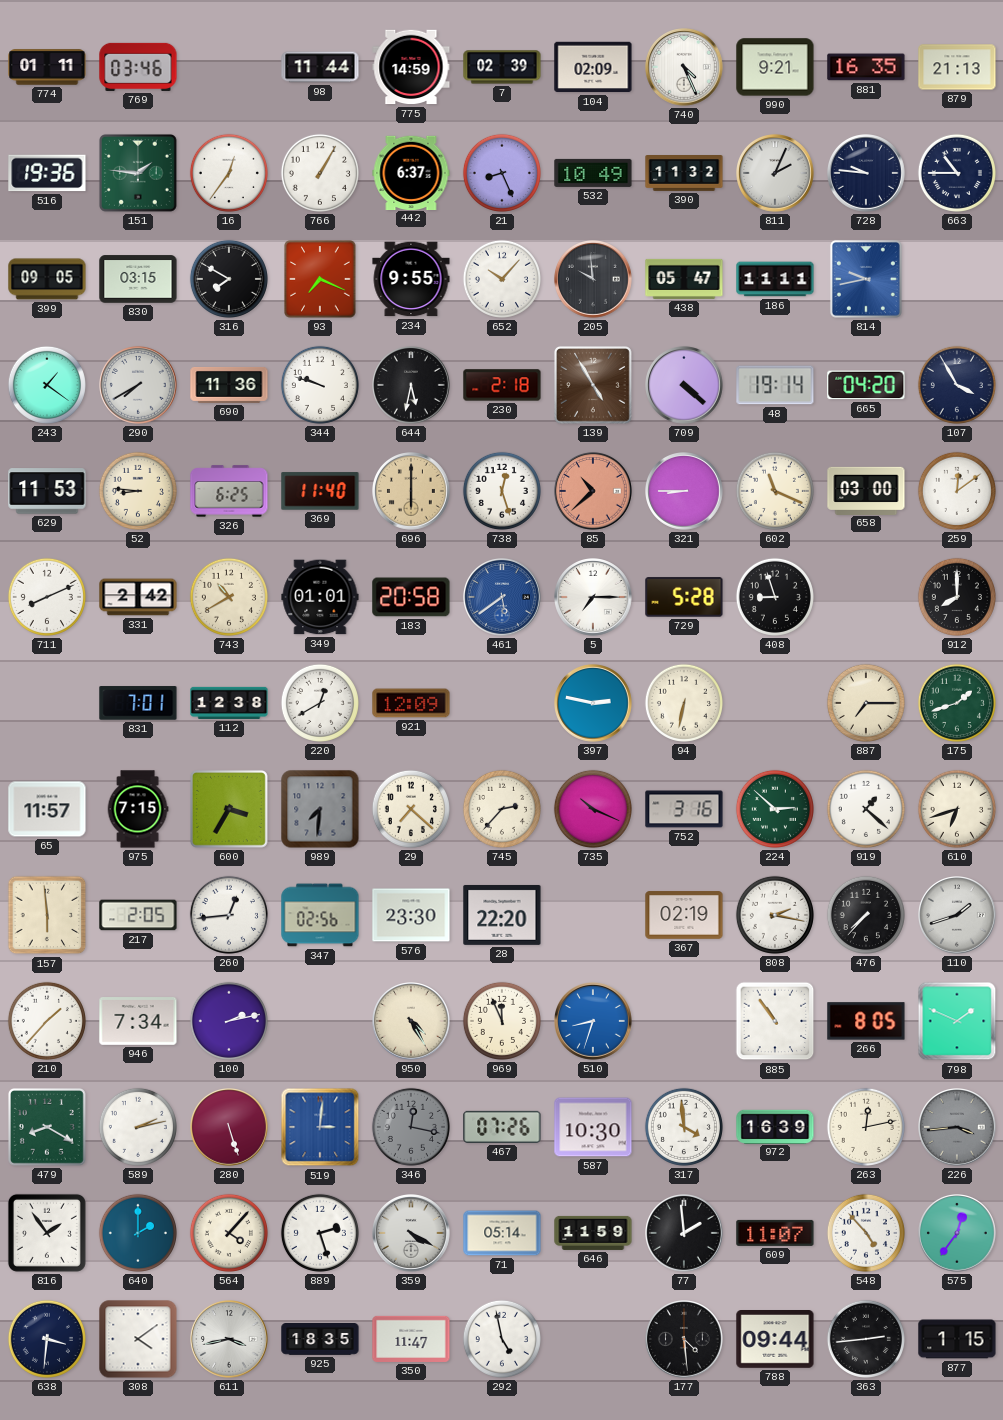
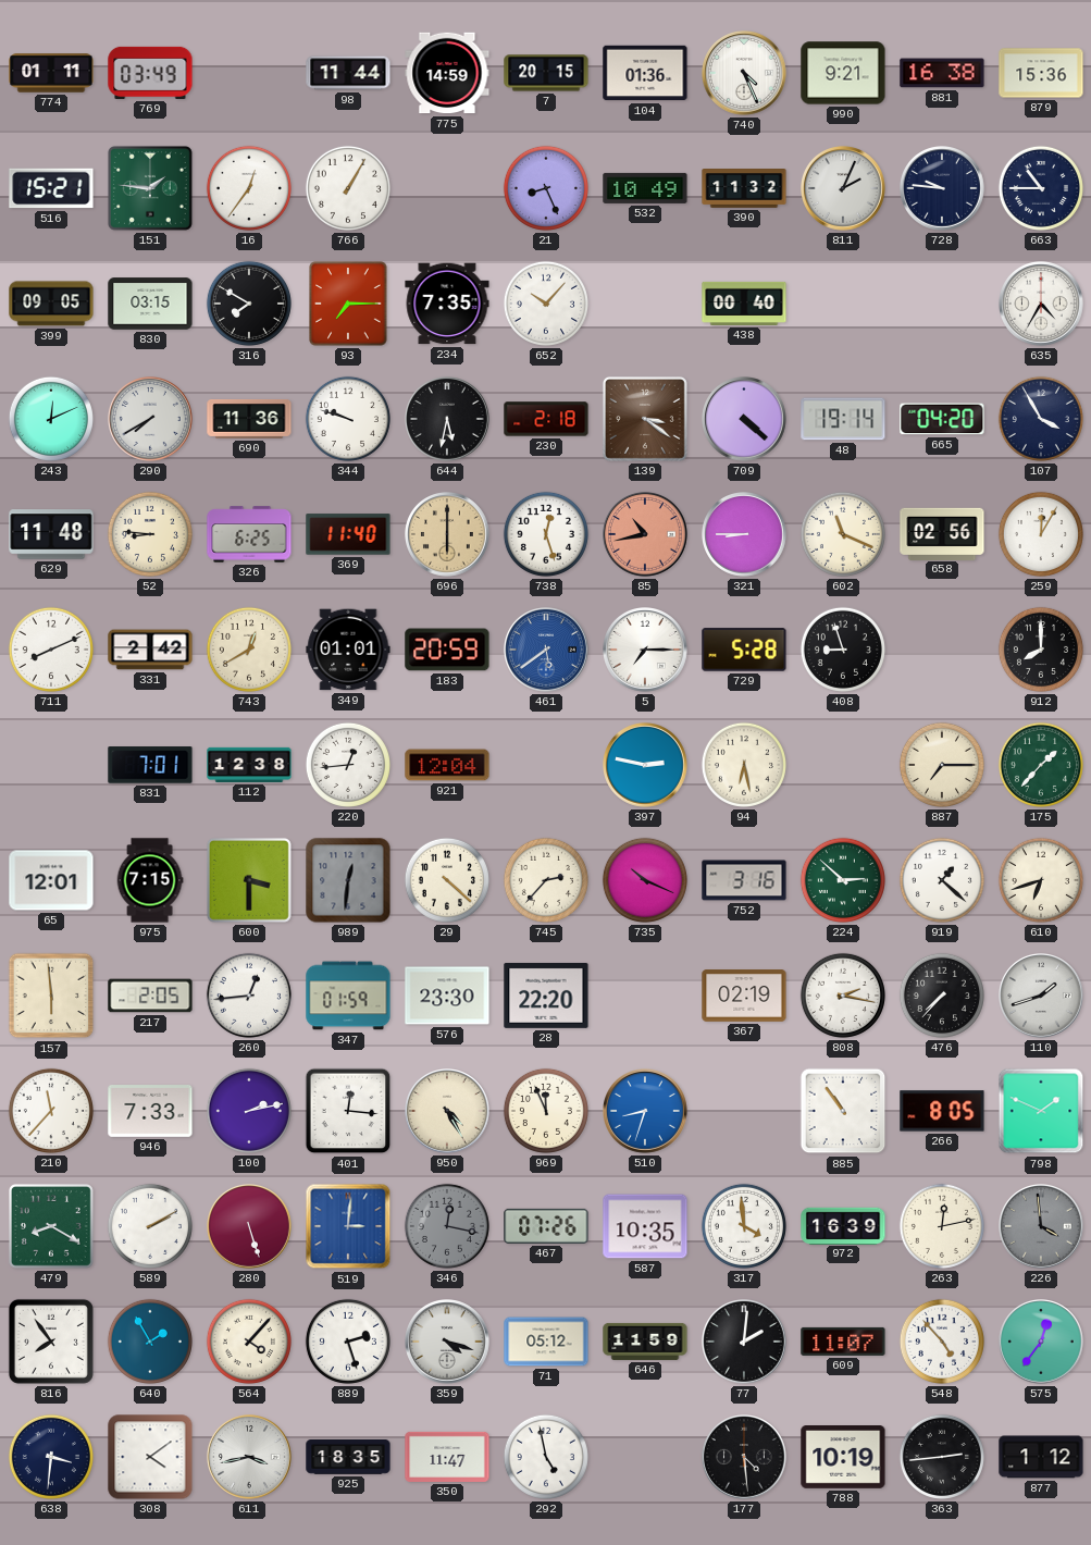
769: 03:46 -> 03:49 (150, 73)
7: 02:39 -> 20:15 (546, 73)
104: 02:09 -> 01:36 (645, 73)
881: 16:35 -> 16:38 (942, 73)
879: 21:13 -> 15:36 (1041, 73)
516: 19:36 -> 15:21 (51, 188)
442: 6:37 -> none (411, 172)
93: 7:19 -> 7:15 (348, 304)
234: 9:55 -> 7:35 (447, 304)
205: 9:59 -> none (594, 280)
438: 05:47 -> 00:40 (744, 304)
186: 11:11 -> none (775, 279)
814: 9:43 -> none (866, 279)
635: none -> 4:35 (1042, 305)
243: 1:21 -> 12:11 (51, 419)
139: 4:55 -> 3:21 (645, 419)
629: 11:53 -> 11:48 (51, 534)
85: 10:38 -> 10:43 (646, 535)
658: 03:00 -> 02:56 (942, 533)
259: 12:09 -> 12:05 (1041, 534)
743: 10:40 -> 12:40 (249, 650)
183: 20:58 -> 20:59 (447, 650)
220: 12:40 -> 12:44 (348, 765)
921: 12:09 -> 12:04 (447, 765)
94: 6:32 -> 6:28 (744, 765)
175: 1:42 -> 1:37 (1041, 765)
65: 11:57 -> 12:01 (51, 880)
600: 3:35 -> 3:30 (249, 880)
989: 7:31 -> 12:31 (348, 880)
29: 7:22 -> 4:22 (447, 880)
347: 02:56 -> 01:59 (348, 996)
210: 1:37 -> 11:37 (51, 1111)
946: 7:34 -> 7:33 (150, 1112)
401: none -> 12:16 (348, 1111)
589: 2:13 -> 2:10 (150, 1226)
587: 10:30 -> 10:35 (645, 1226)
226: 3:44 -> 3:59 (1042, 1227)
816: 1:54 -> 7:54 (51, 1342)
640: 2:00 -> 1:55 (150, 1342)
359: 4:20 -> 4:18 (448, 1343)
71: 05:14 -> 05:12 (546, 1342)
77: 1:59 -> 2:01 (745, 1343)
788: 09:44 -> 10:19 (843, 1458)
877: 1:15 -> 1:12 (1041, 1457)
